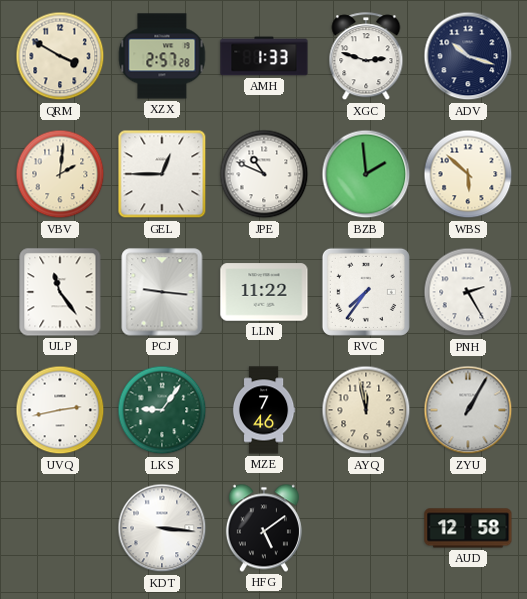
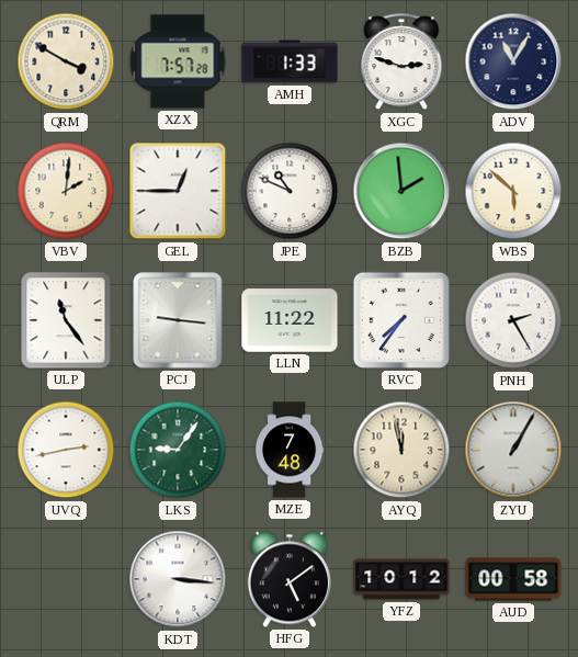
XZX: 2:57 -> 7:57 (178, 61)
ADV: 10:18 -> 11:05 (513, 61)
MZE: 7:46 -> 7:48 (290, 450)
YFZ: none -> 10:12 (401, 579)
AUD: 12:58 -> 00:58 (513, 579)
